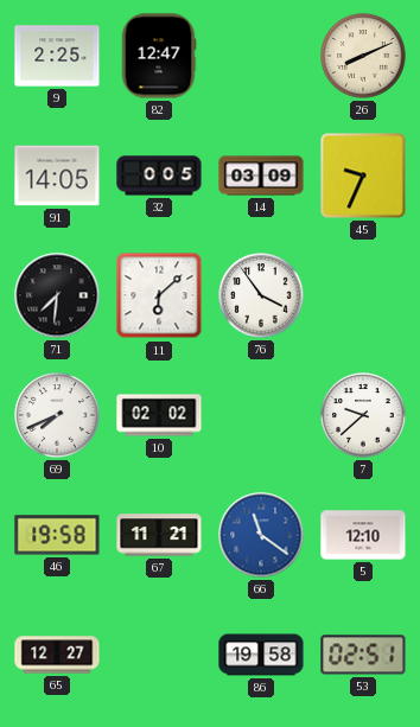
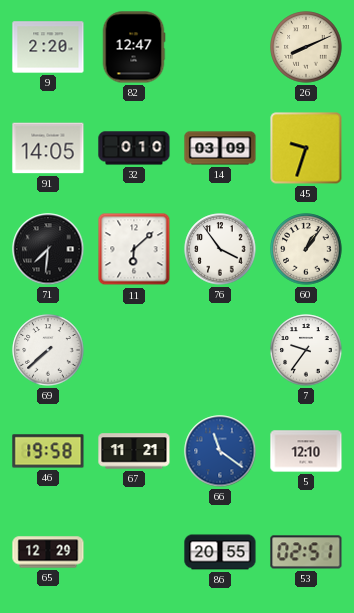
9: 2:25 -> 2:20 (48, 47)
32: 0:05 -> 0:10 (134, 148)
45: 9:34 -> 9:33 (306, 148)
60: none -> 1:06 (306, 249)
69: 7:41 -> 7:38 (48, 350)
10: 02:02 -> none (159, 415)
7: 9:38 -> 9:36 (306, 350)
65: 12:27 -> 12:29 (48, 552)
86: 19:58 -> 20:55 (220, 552)
